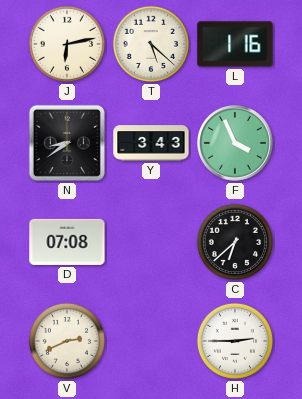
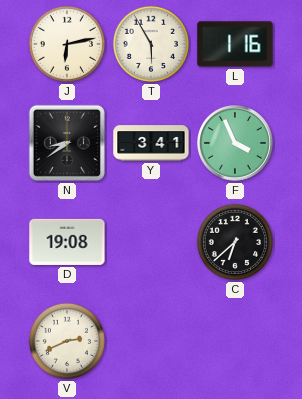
T: 5:22 -> 5:55 (151, 44)
Y: 3:43 -> 3:41 (151, 143)
D: 07:08 -> 19:08 (67, 242)
H: 2:45 -> none (235, 341)
